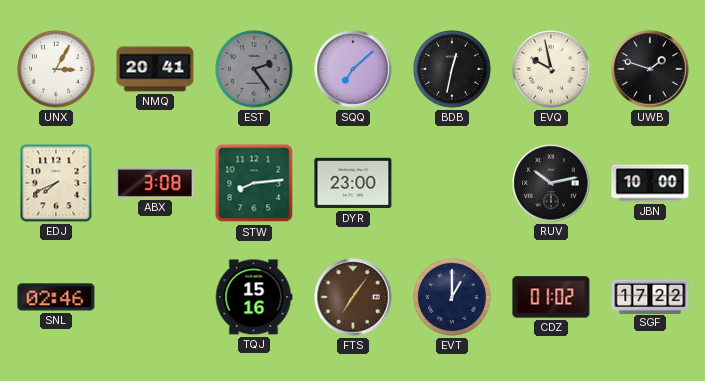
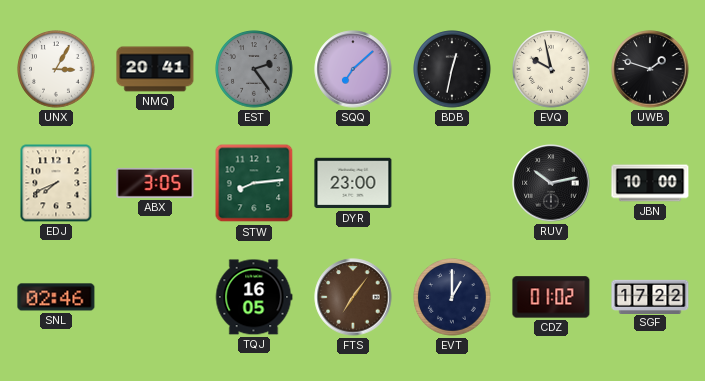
ABX: 3:08 -> 3:05 (155, 183)
TQJ: 15:16 -> 16:05 (254, 297)
